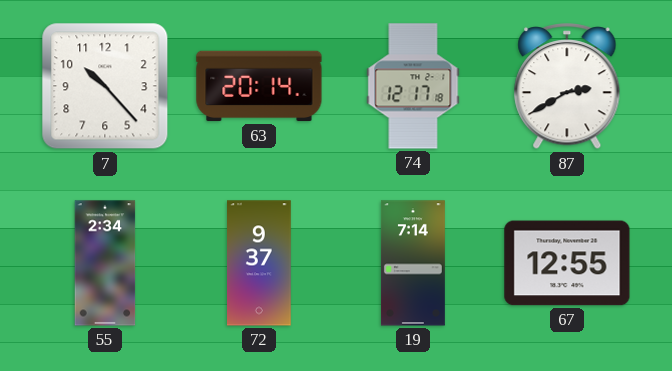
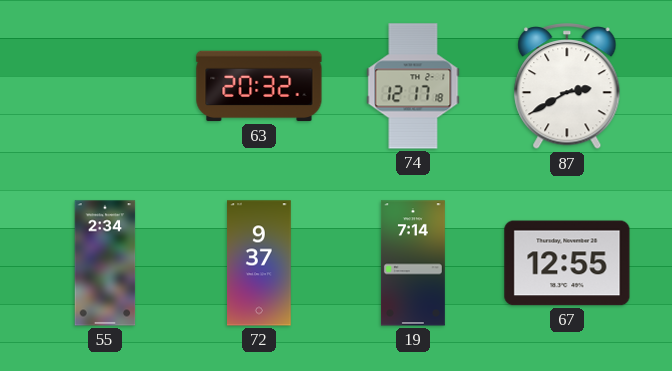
7: 10:23 -> none (105, 86)
63: 20:14 -> 20:32 (259, 86)
